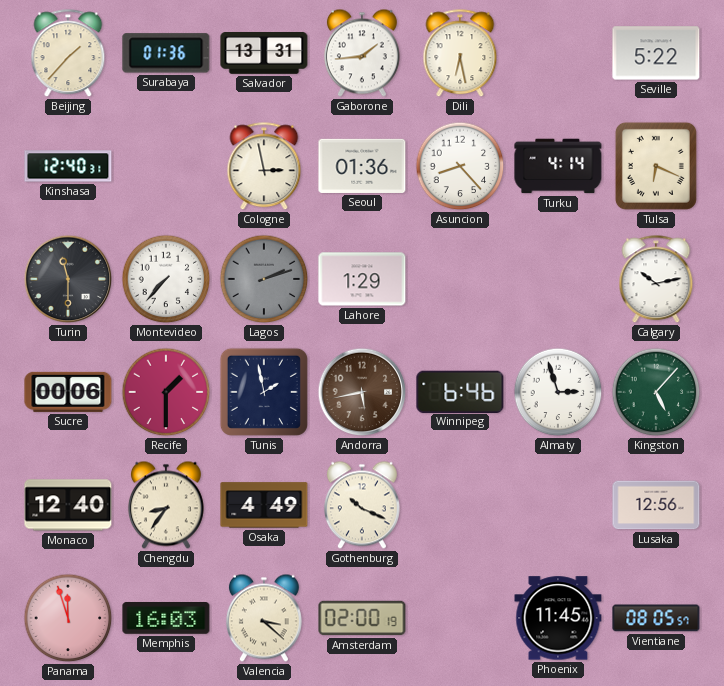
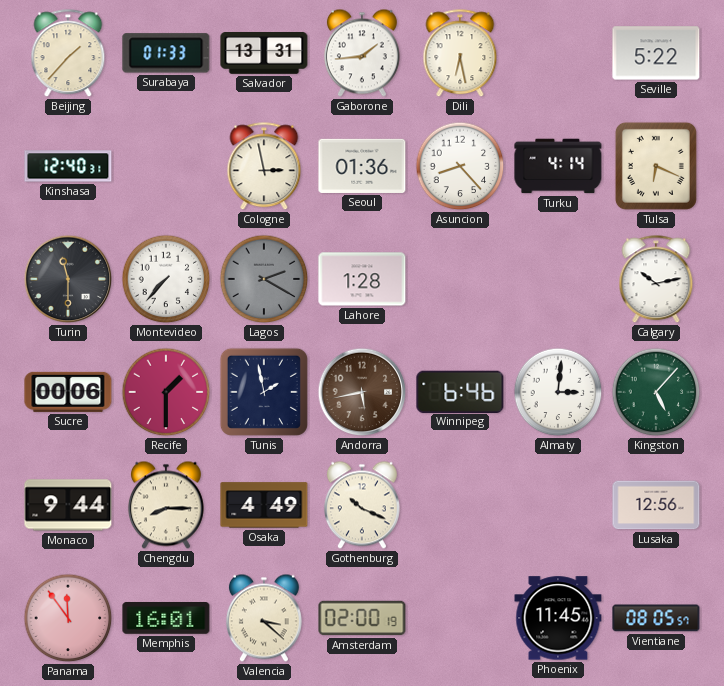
Surabaya: 01:36 -> 01:33 (166, 53)
Lagos: 2:12 -> 2:20 (264, 279)
Lahore: 1:29 -> 1:28 (362, 279)
Almaty: 2:57 -> 3:01 (558, 392)
Monaco: 12:40 -> 9:44 (68, 505)
Chengdu: 8:36 -> 8:15 (166, 505)
Panama: 11:57 -> 11:54 (68, 618)
Memphis: 16:03 -> 16:01 (166, 619)
